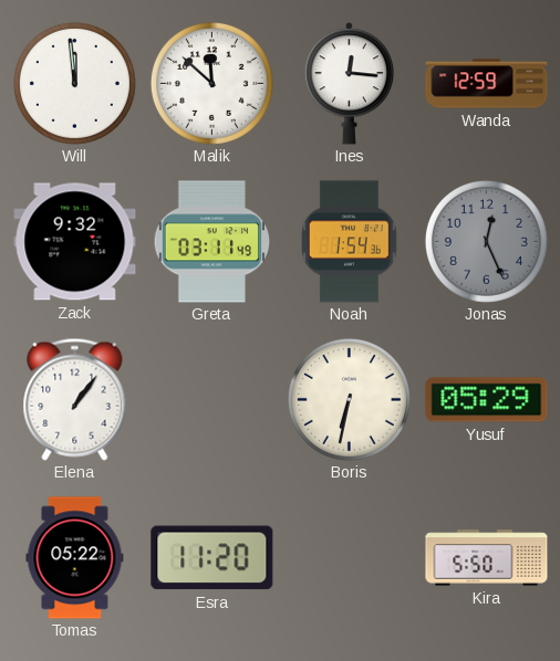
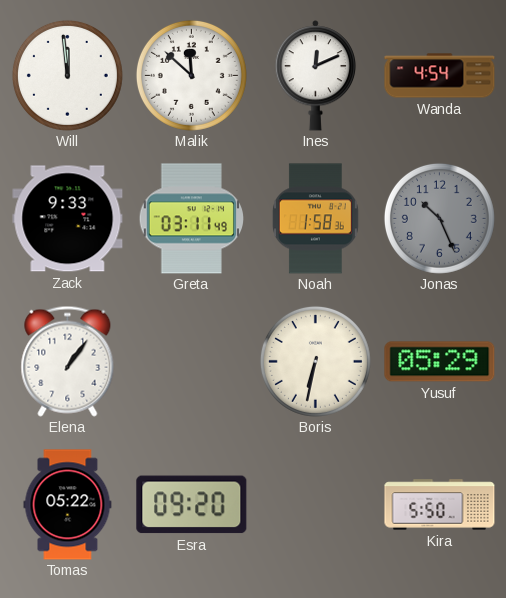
Ines: 12:16 -> 12:11 (316, 76)
Wanda: 12:59 -> 4:54 (440, 76)
Zack: 9:32 -> 9:33 (68, 219)
Noah: 1:54 -> 1:58 (315, 219)
Jonas: 12:26 -> 10:26 (439, 218)
Esra: 11:20 -> 09:20 (192, 505)
